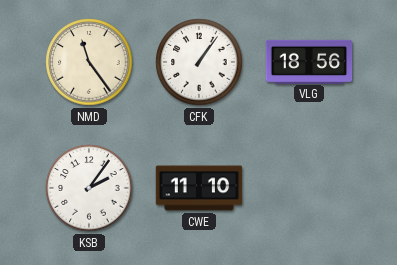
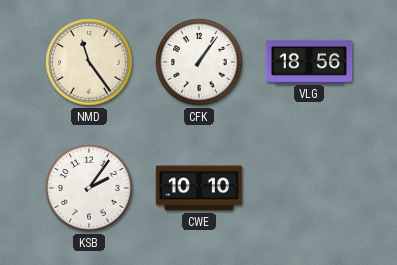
CWE: 11:10 -> 10:10 (199, 188)
